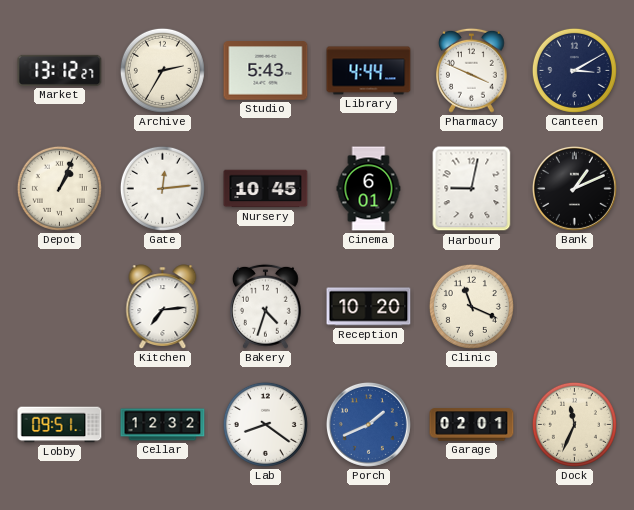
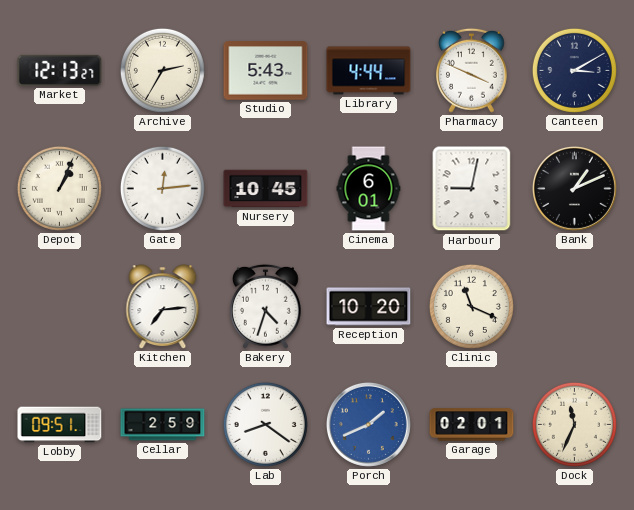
Market: 13:12 -> 12:13 (60, 70)
Cellar: 12:32 -> 2:59 (163, 425)
